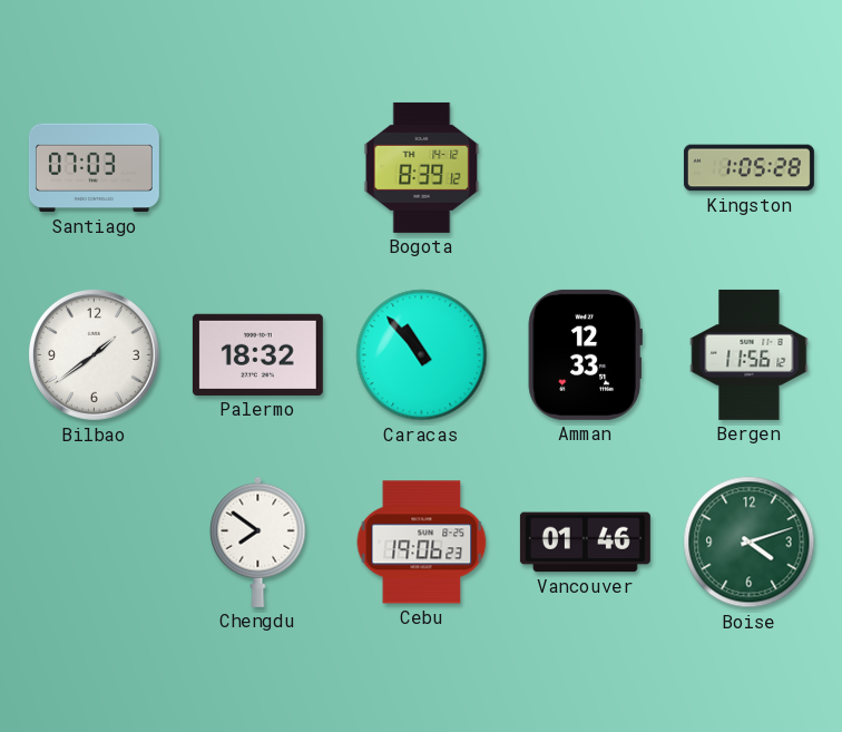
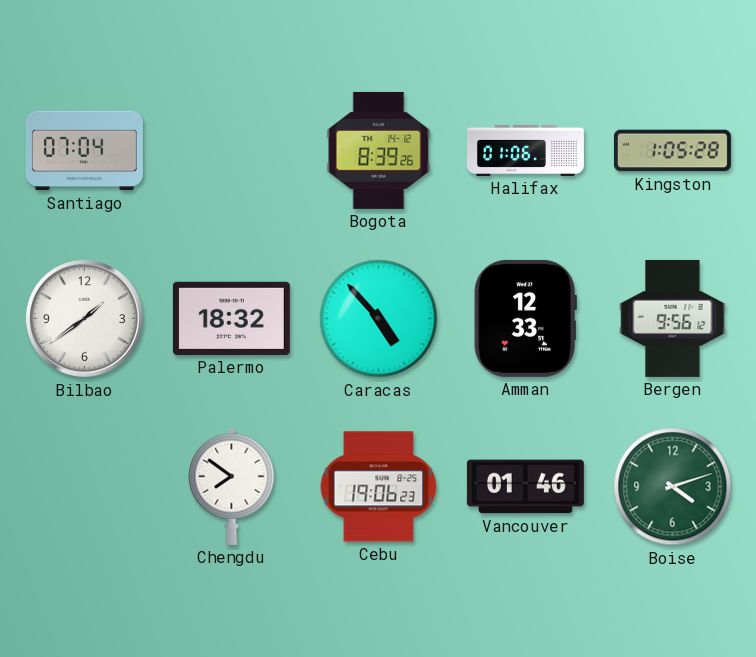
Santiago: 07:03 -> 07:04 (84, 151)
Bogota: 8:39:12 -> 8:39:26 (379, 150)
Halifax: none -> 01:06 (525, 150)
Caracas: 10:53 -> 4:53 (379, 319)
Bergen: 11:56 -> 9:56 (673, 318)
